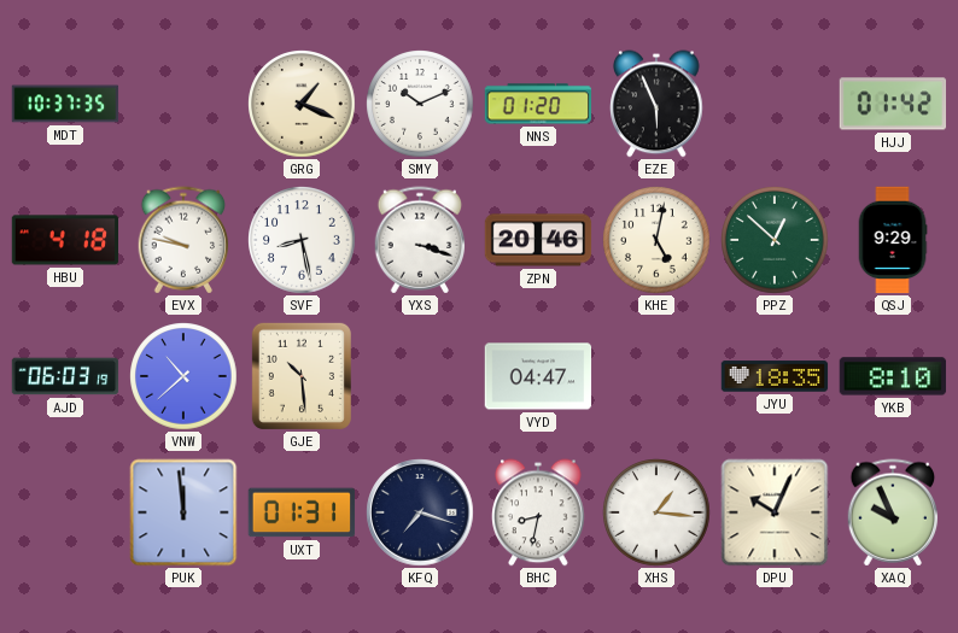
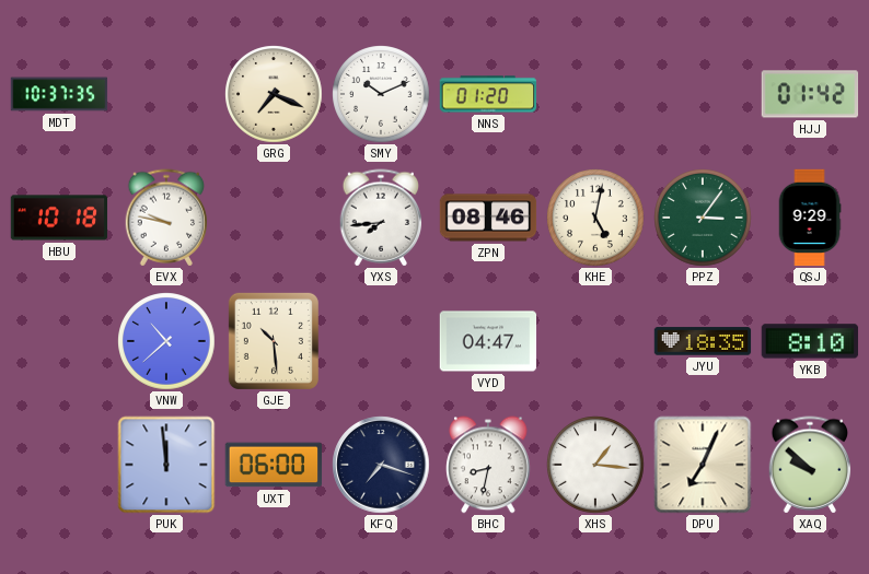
GRG: 1:19 -> 7:19 (274, 94)
EZE: 5:56 -> none (656, 104)
HBU: 4:18 -> 10:18 (59, 218)
SVF: 8:28 -> none (302, 240)
YXS: 3:18 -> 7:44 (381, 218)
ZPN: 20:46 -> 08:46 (488, 218)
PPZ: 12:52 -> 3:06 (703, 218)
AJD: 06:03 -> none (65, 376)
UXT: 01:31 -> 06:00 (274, 465)
DPU: 10:04 -> 7:04 (703, 465)
XAQ: 9:56 -> 9:52 (810, 465)
